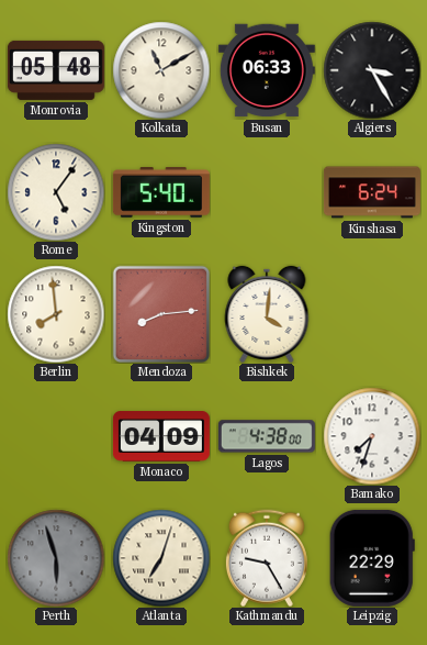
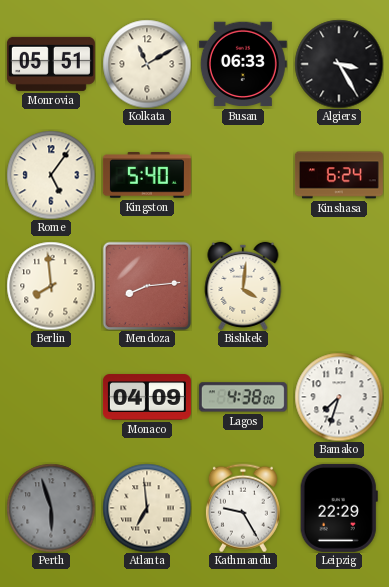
Monrovia: 05:48 -> 05:51 (51, 64)
Atlanta: 7:03 -> 6:59 (147, 508)
